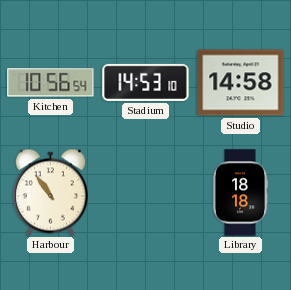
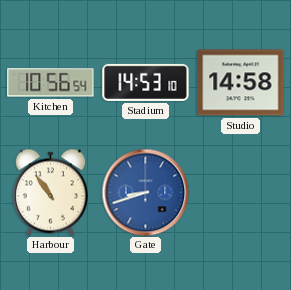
Gate: none -> 8:42 (145, 192)
Library: 18:18 -> none (240, 193)
